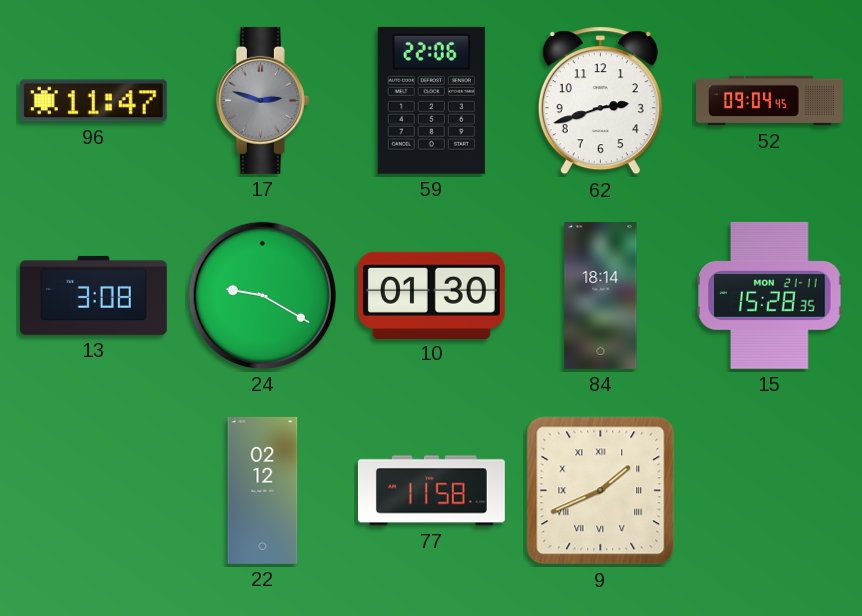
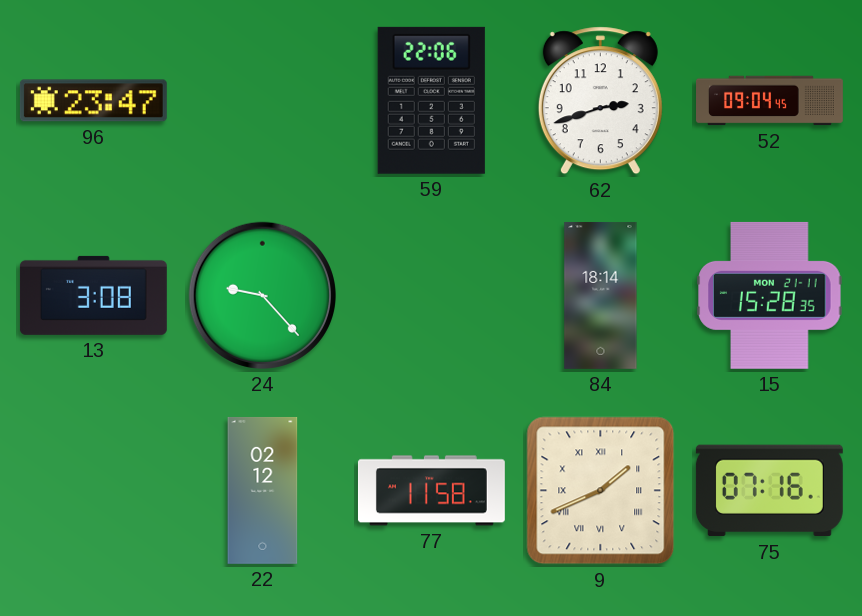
96: 11:47 -> 23:47 (93, 101)
17: 2:48 -> none (262, 100)
24: 9:20 -> 9:23 (262, 295)
10: 01:30 -> none (431, 295)
75: none -> 07:16 (769, 491)
